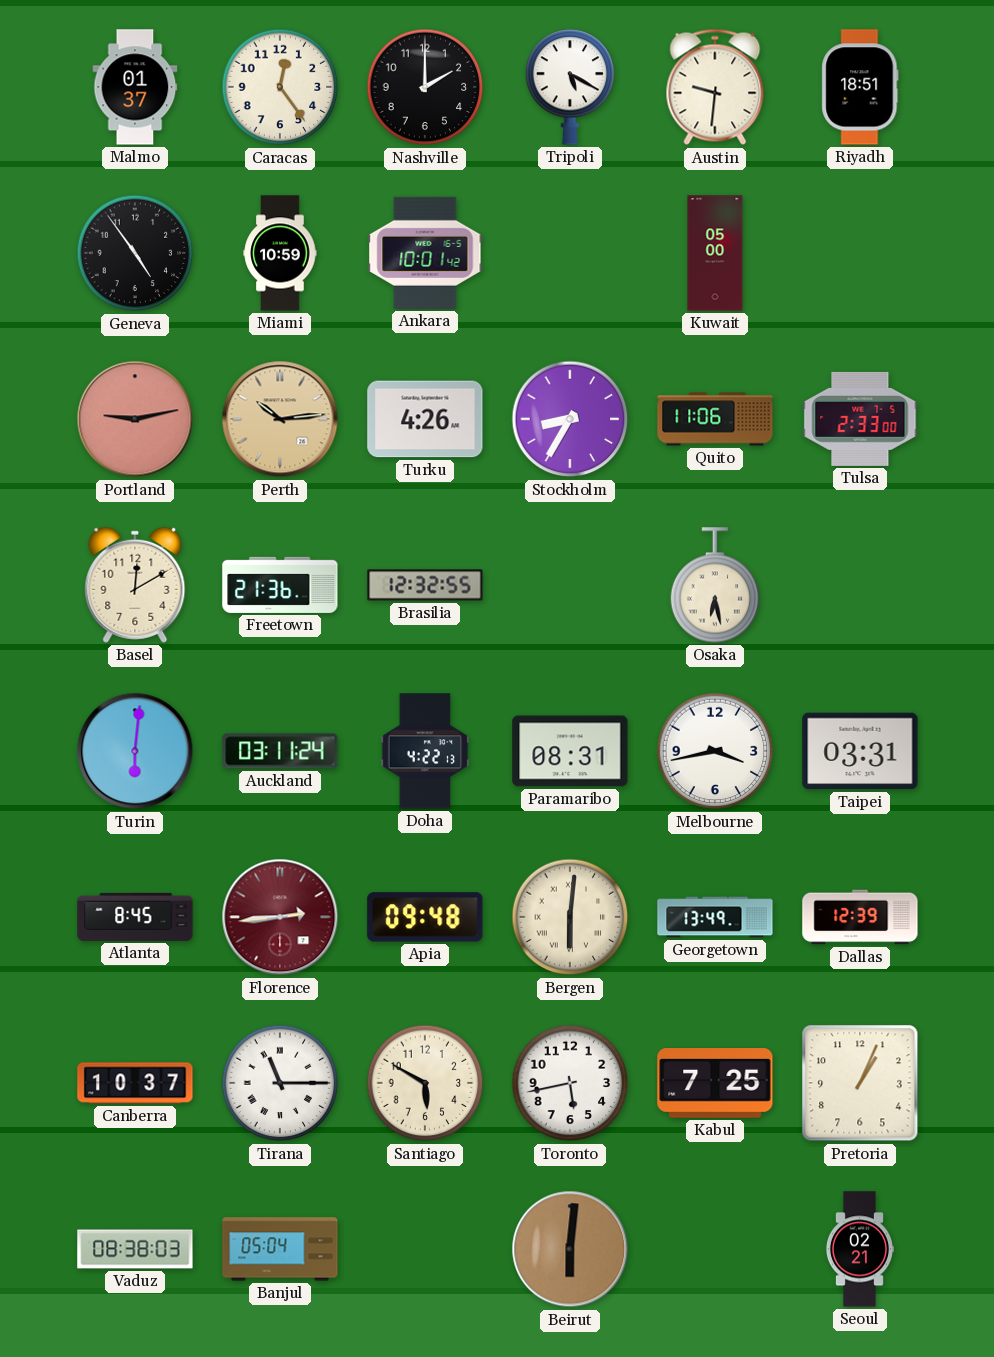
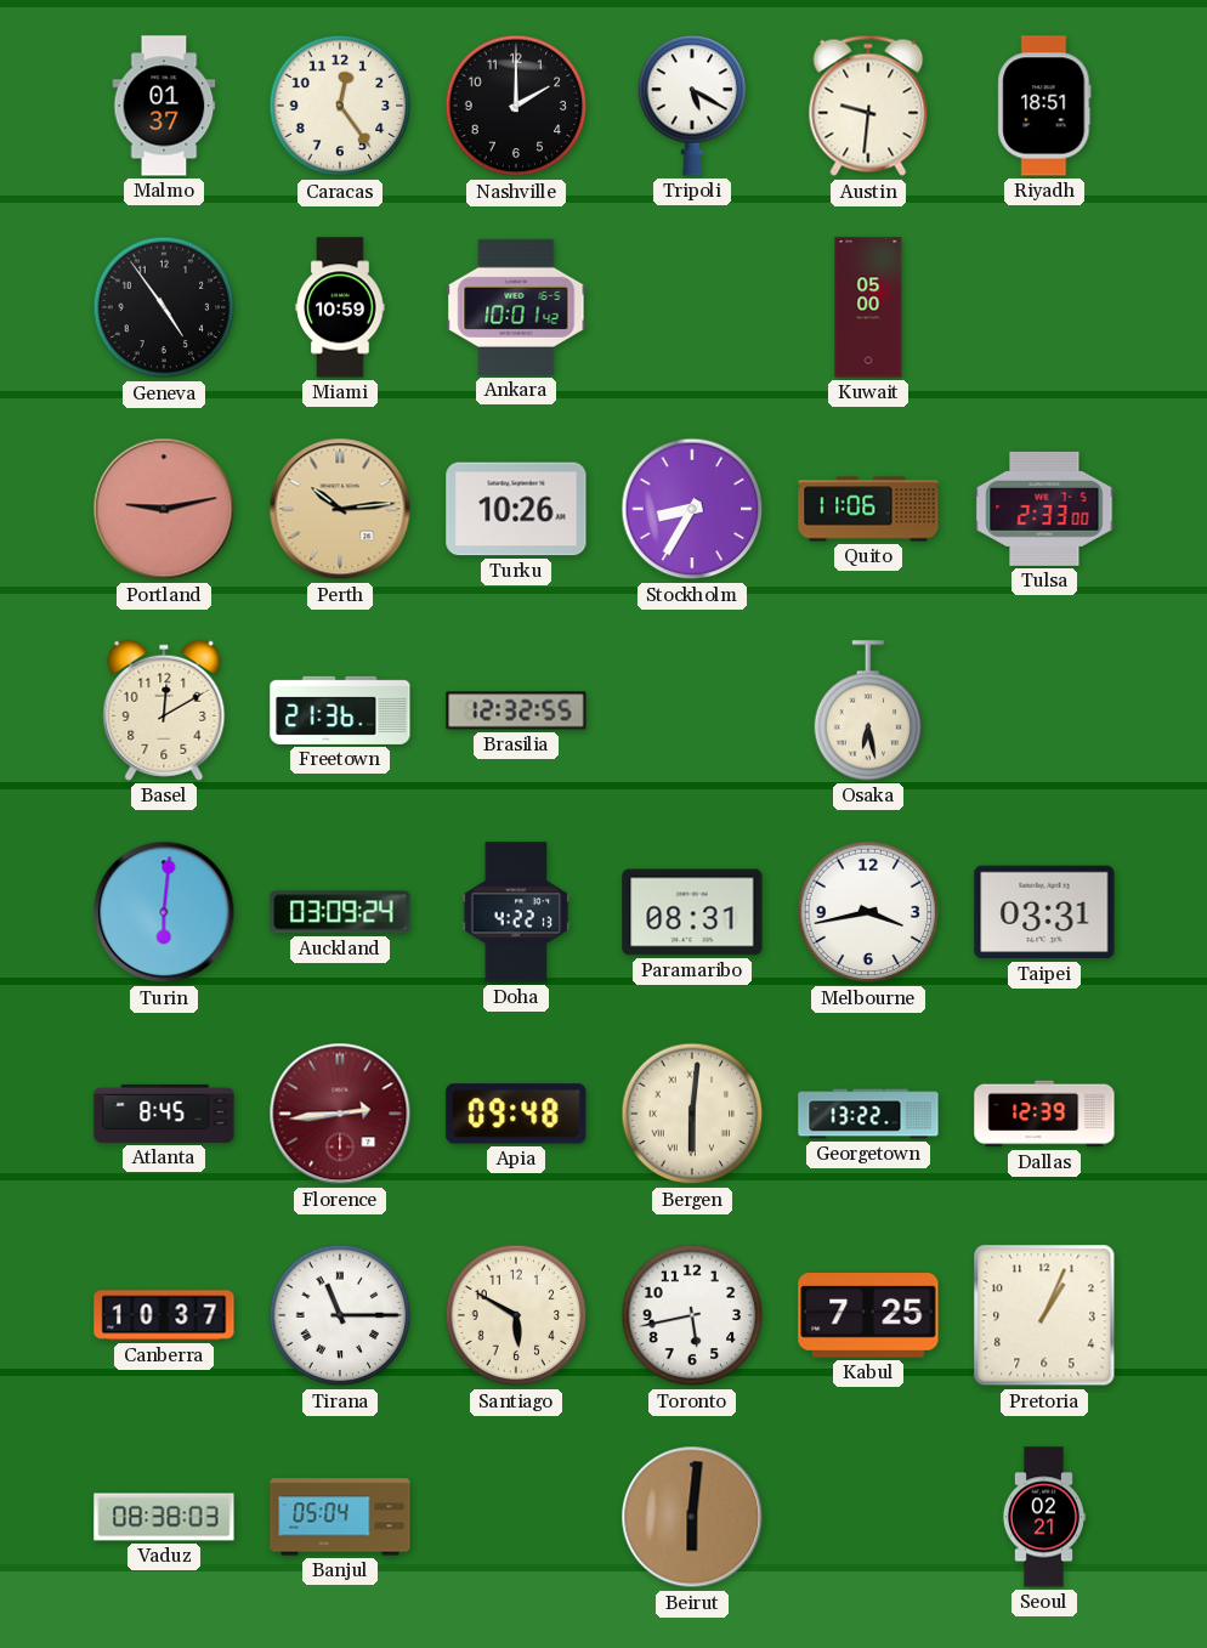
Turku: 4:26 -> 10:26 (516, 509)
Auckland: 03:11 -> 03:09 (340, 912)
Georgetown: 13:49 -> 13:22 (868, 1114)
